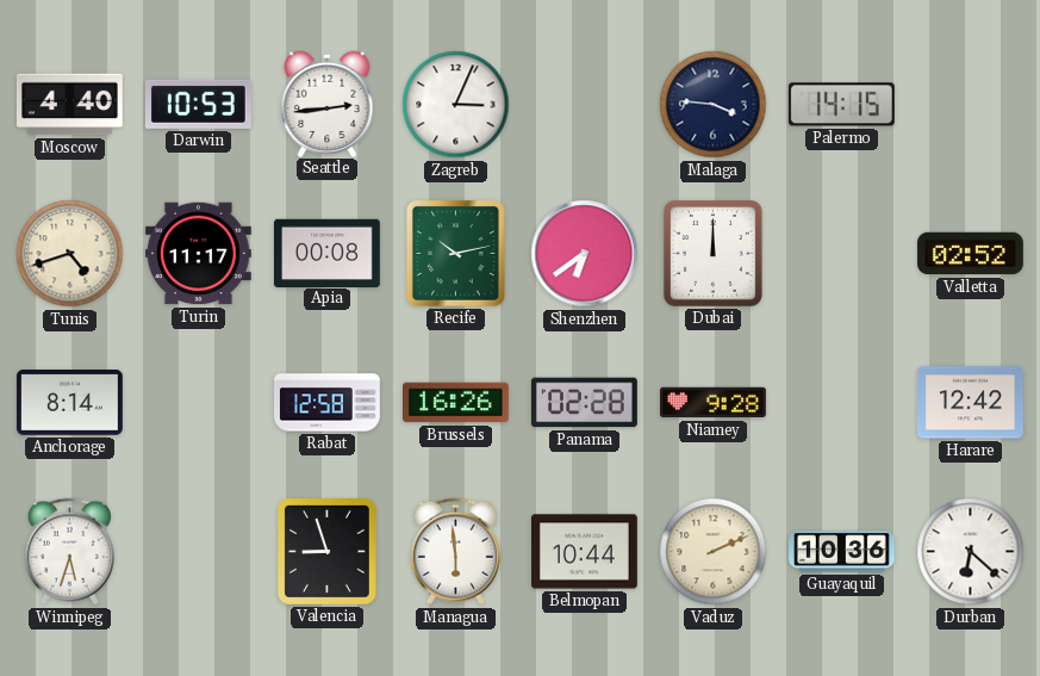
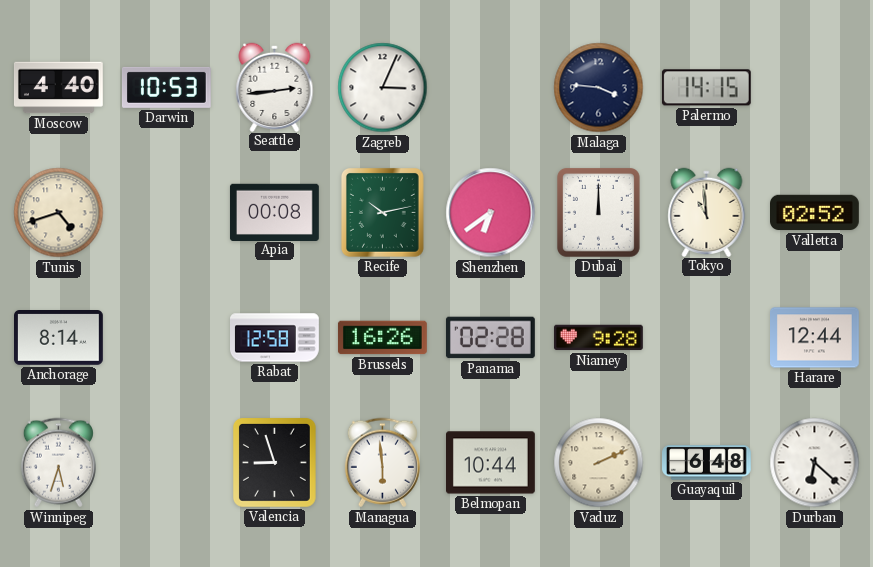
Turin: 11:17 -> none (198, 254)
Tokyo: none -> 10:59 (707, 212)
Harare: 12:42 -> 12:44 (815, 338)
Guayaquil: 10:36 -> 6:48 (707, 463)
